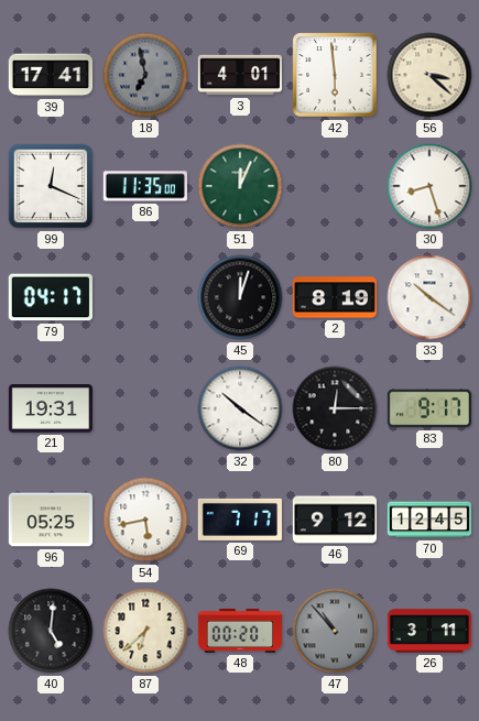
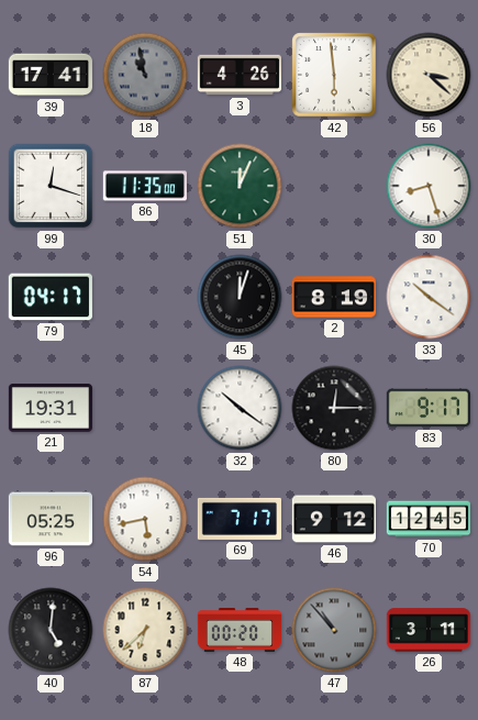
18: 6:58 -> 10:58 (145, 75)
3: 4:01 -> 4:26 (238, 75)
99: 12:19 -> 12:18 (51, 186)
